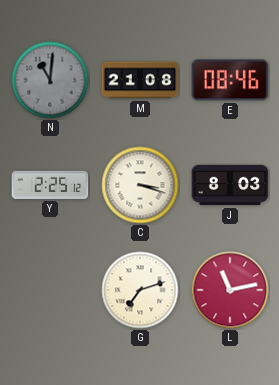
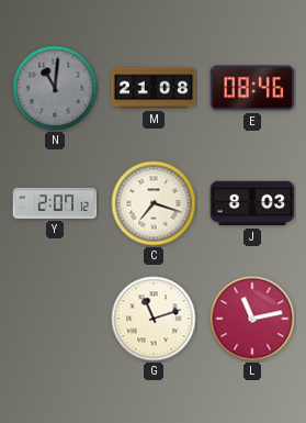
Y: 2:25 -> 2:07 (55, 203)
C: 3:18 -> 7:18 (154, 203)
G: 7:12 -> 11:12 (154, 319)
